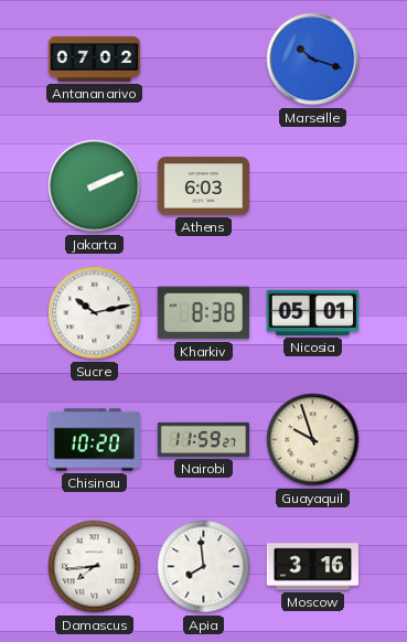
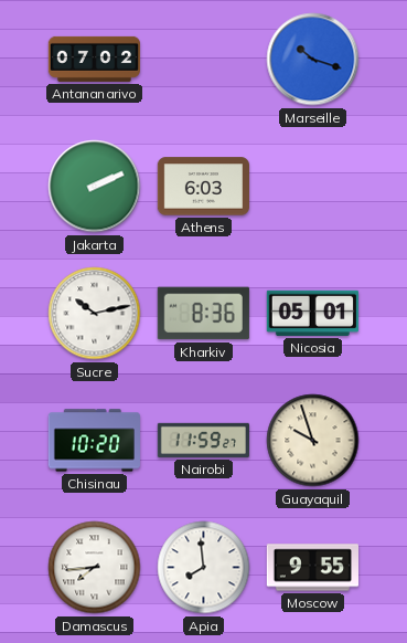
Kharkiv: 8:38 -> 8:36 (203, 314)
Moscow: 3:16 -> 9:55 (312, 568)
